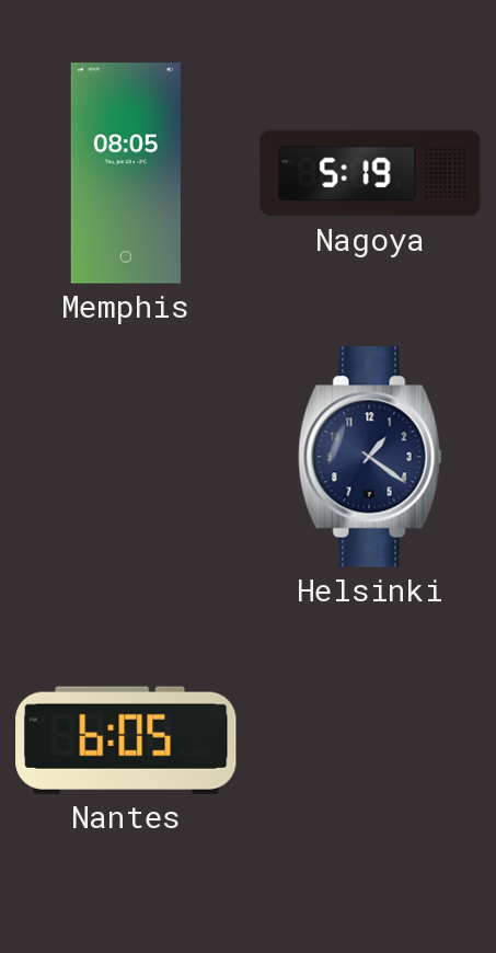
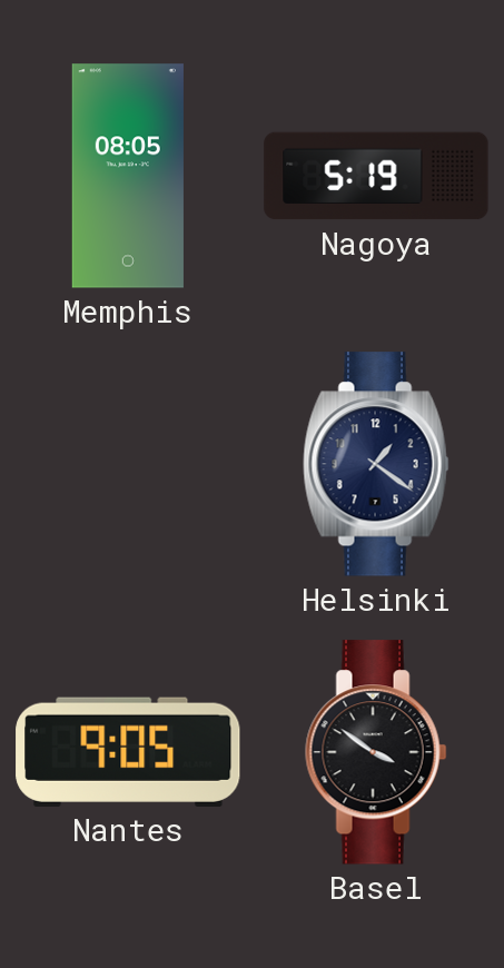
Nantes: 6:05 -> 9:05 (128, 752)
Basel: none -> 3:51 (376, 752)
